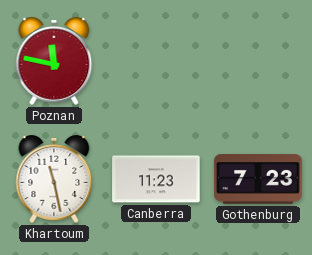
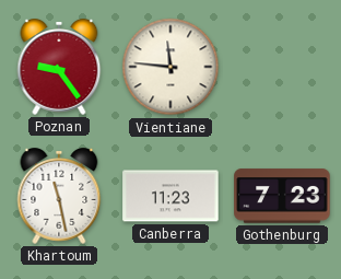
Poznan: 11:47 -> 9:24 (59, 68)
Vientiane: none -> 11:46 (170, 67)
